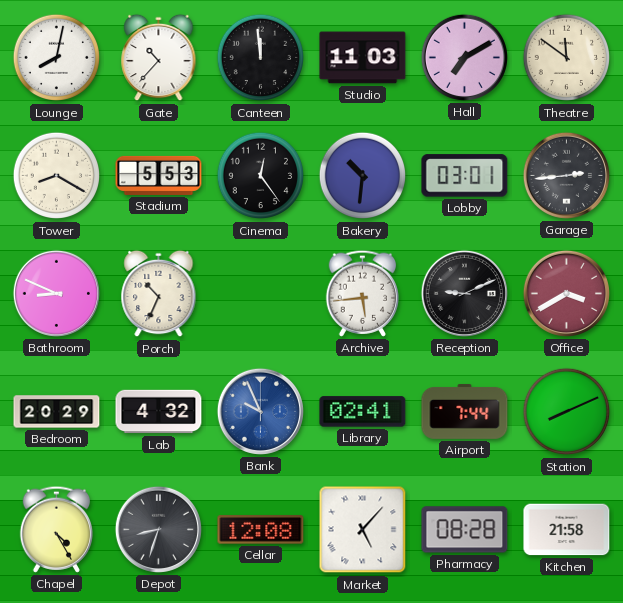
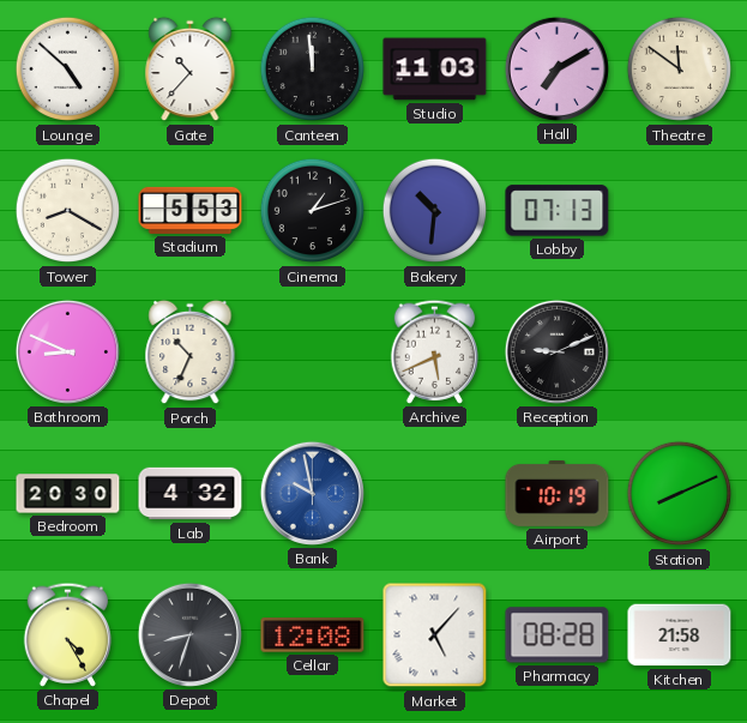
Lounge: 8:02 -> 4:52 (68, 70)
Cinema: 12:24 -> 1:12 (313, 211)
Lobby: 03:01 -> 07:13 (558, 211)
Garage: 2:44 -> none (566, 175)
Archive: 5:44 -> 5:41 (435, 351)
Office: 3:40 -> none (566, 293)
Bedroom: 20:29 -> 20:30 (68, 494)
Bank: 9:56 -> 9:58 (312, 493)
Library: 02:41 -> none (363, 412)
Airport: 7:44 -> 10:19 (558, 493)
